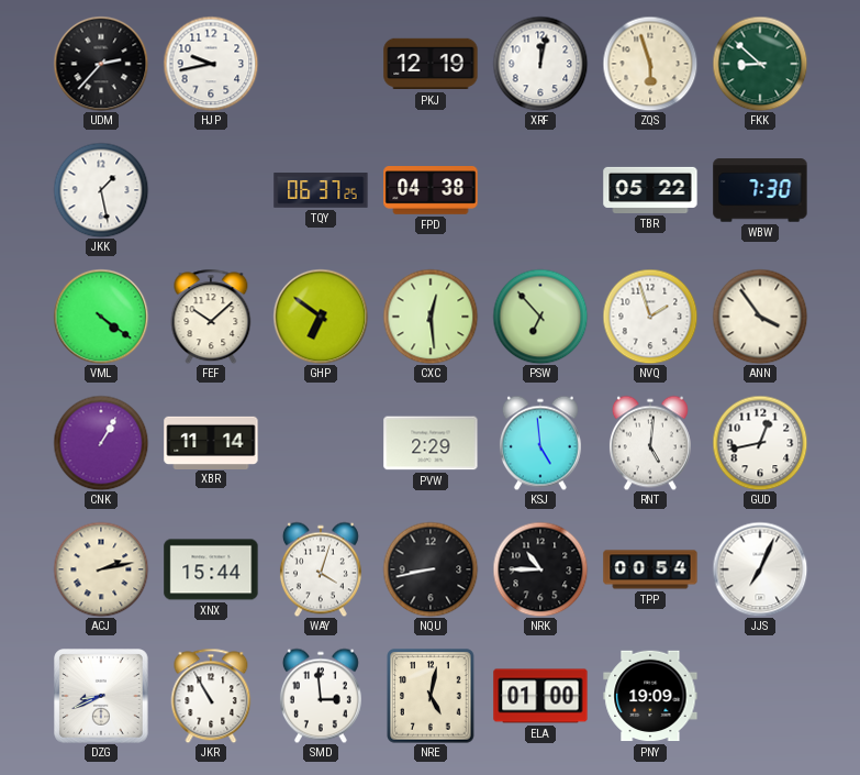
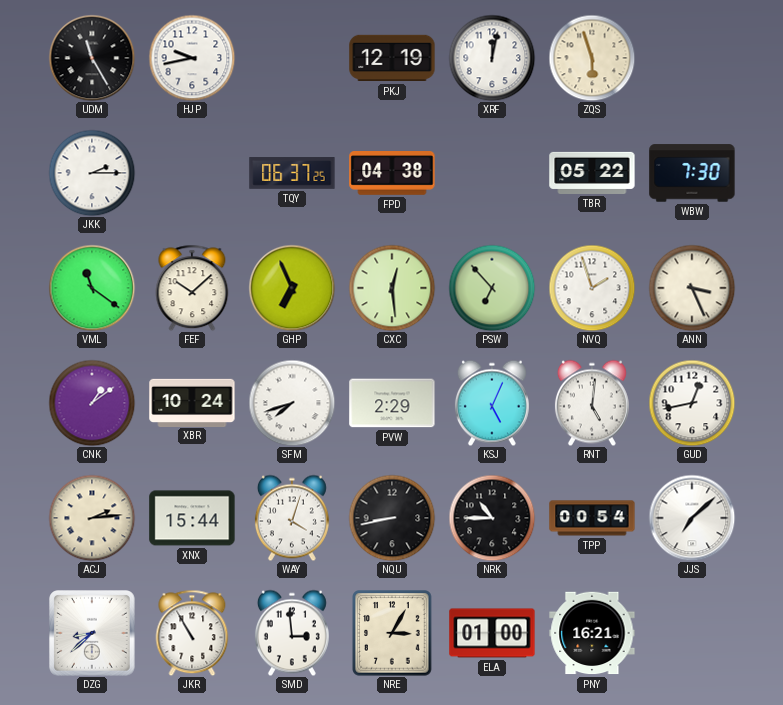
UDM: 2:37 -> 11:25 (92, 58)
FKK: 8:52 -> none (760, 64)
JKK: 1:28 -> 2:15 (92, 173)
VML: 4:21 -> 11:21 (92, 288)
GHP: 6:51 -> 6:56 (292, 288)
ANN: 3:54 -> 3:26 (692, 288)
CNK: 1:05 -> 1:09 (92, 403)
XBR: 11:14 -> 10:24 (192, 402)
SFM: none -> 7:42 (292, 403)
KSJ: 4:59 -> 5:04 (492, 403)
ACJ: 2:13 -> 2:14 (92, 518)
JJS: 7:04 -> 7:08 (692, 518)
DZG: 8:41 -> 8:38 (93, 634)
NRE: 5:02 -> 3:05 (392, 633)
PNY: 19:09 -> 16:21 (592, 633)
